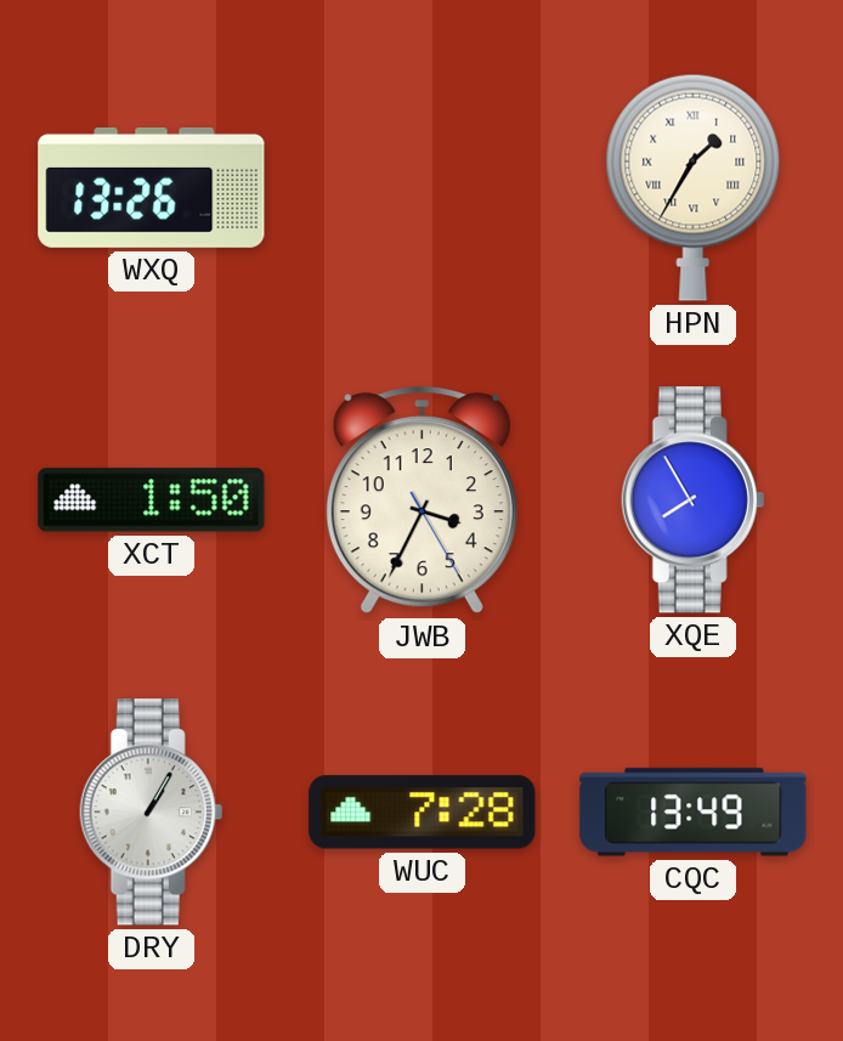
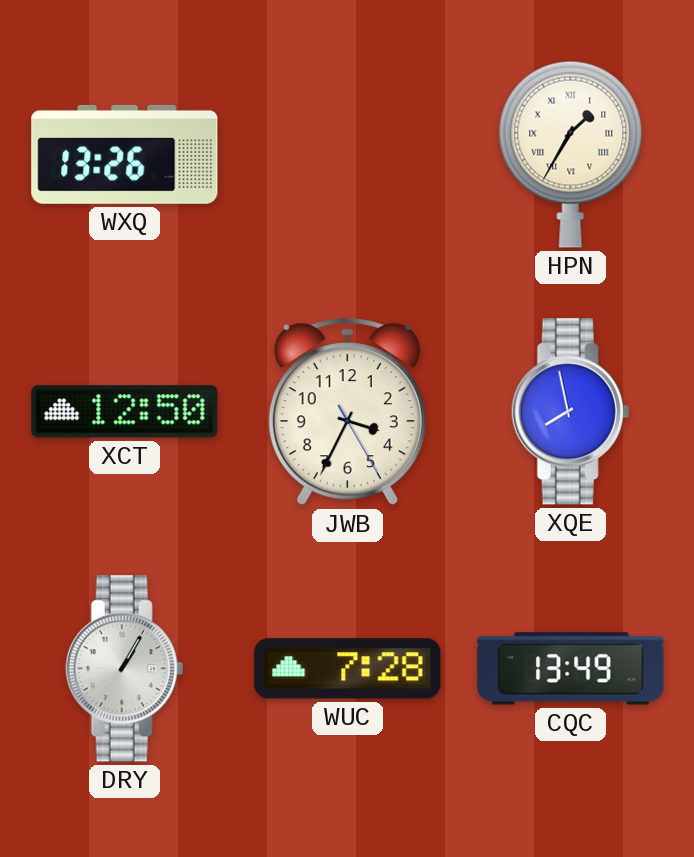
XCT: 1:50 -> 12:50 (125, 412)
XQE: 7:55 -> 7:58 (571, 412)
